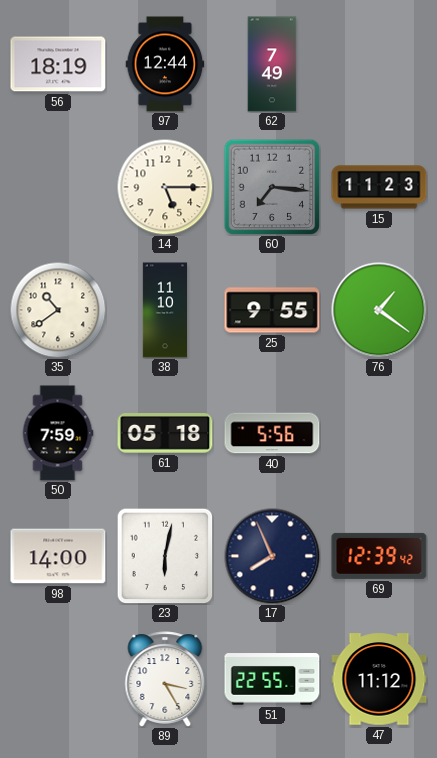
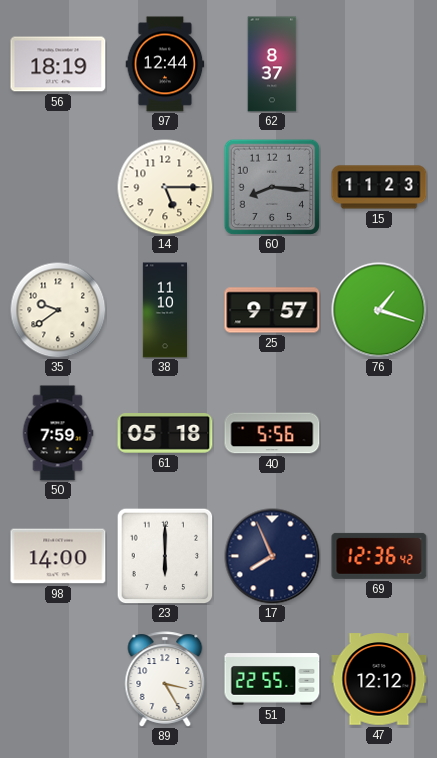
62: 7:49 -> 8:37 (272, 64)
60: 7:16 -> 8:16 (272, 187)
35: 10:39 -> 9:39 (58, 310)
25: 9:55 -> 9:57 (272, 310)
76: 1:21 -> 1:18 (379, 310)
23: 6:02 -> 6:00 (165, 556)
69: 12:39 -> 12:36 (379, 556)
47: 11:12 -> 12:12 (379, 679)
